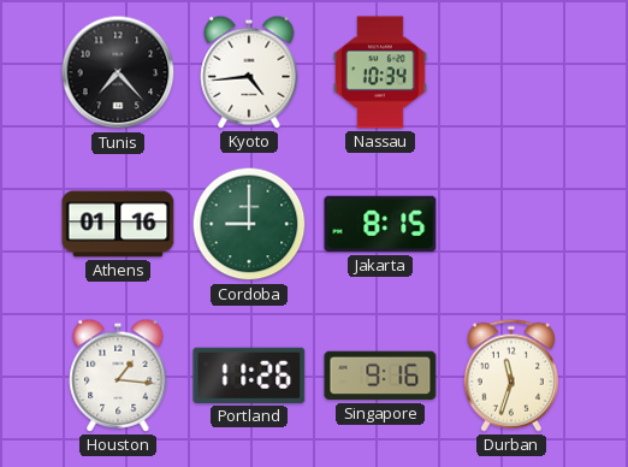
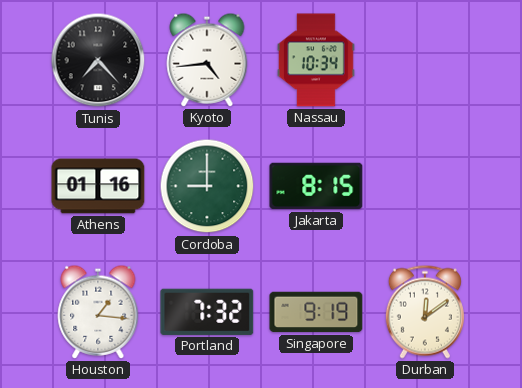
Portland: 11:26 -> 7:32 (207, 312)
Singapore: 9:16 -> 9:19 (316, 312)
Durban: 11:33 -> 12:09 (425, 312)
